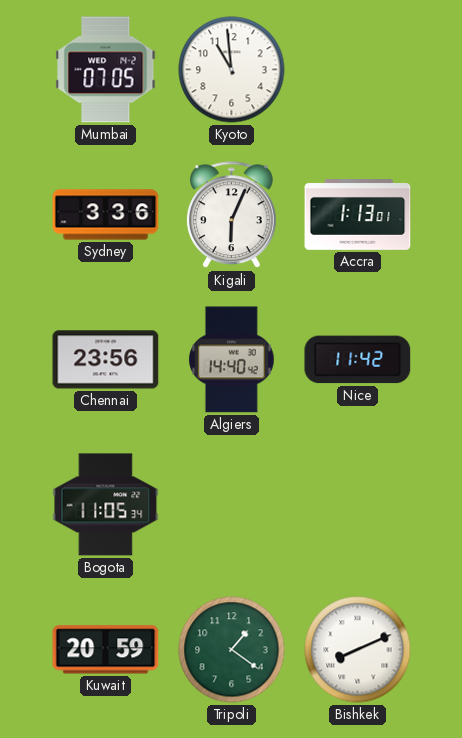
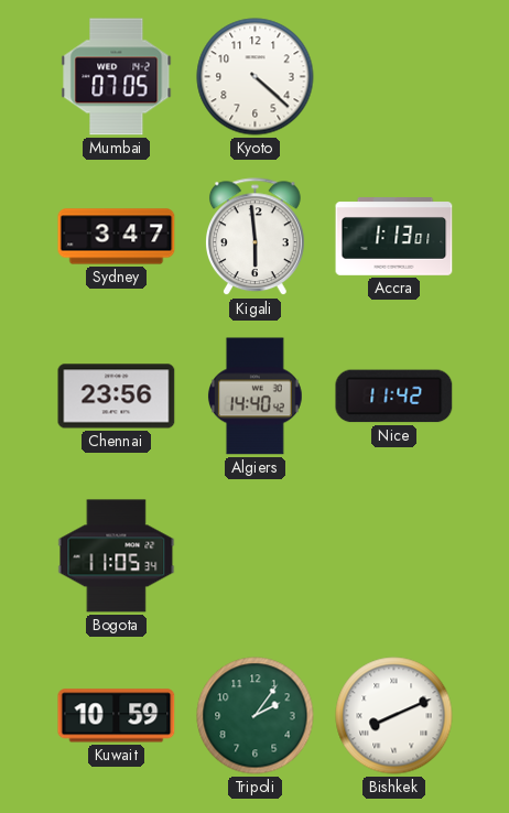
Kyoto: 10:59 -> 4:22 (256, 77)
Sydney: 3:36 -> 3:47 (117, 237)
Kigali: 6:04 -> 5:59 (256, 237)
Kuwait: 20:59 -> 10:59 (117, 716)
Tripoli: 1:21 -> 2:06 (256, 716)
